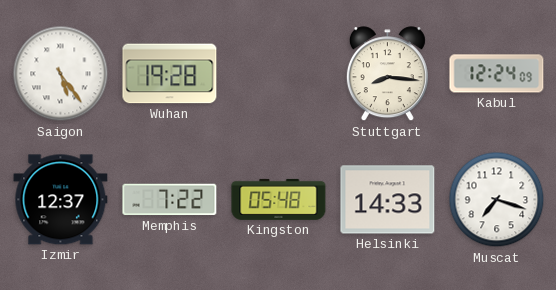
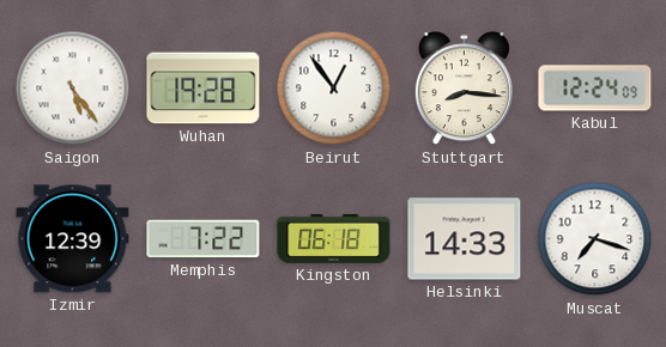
Beirut: none -> 12:54 (334, 89)
Izmir: 12:37 -> 12:39 (73, 239)
Kingston: 05:48 -> 06:18 (334, 238)
